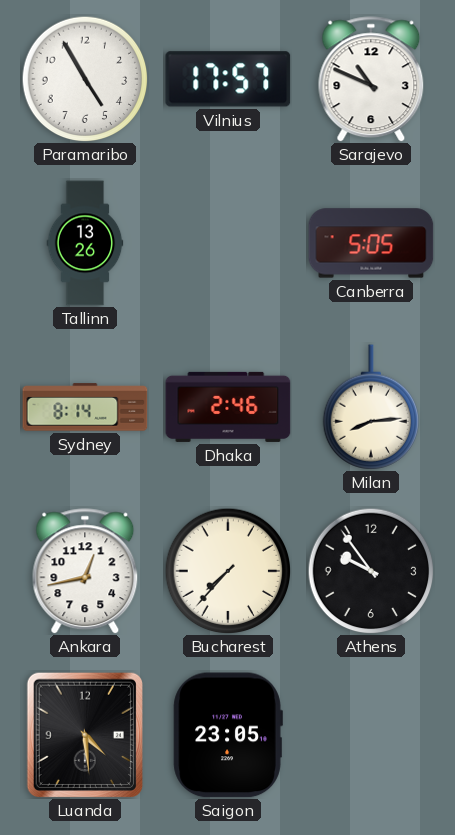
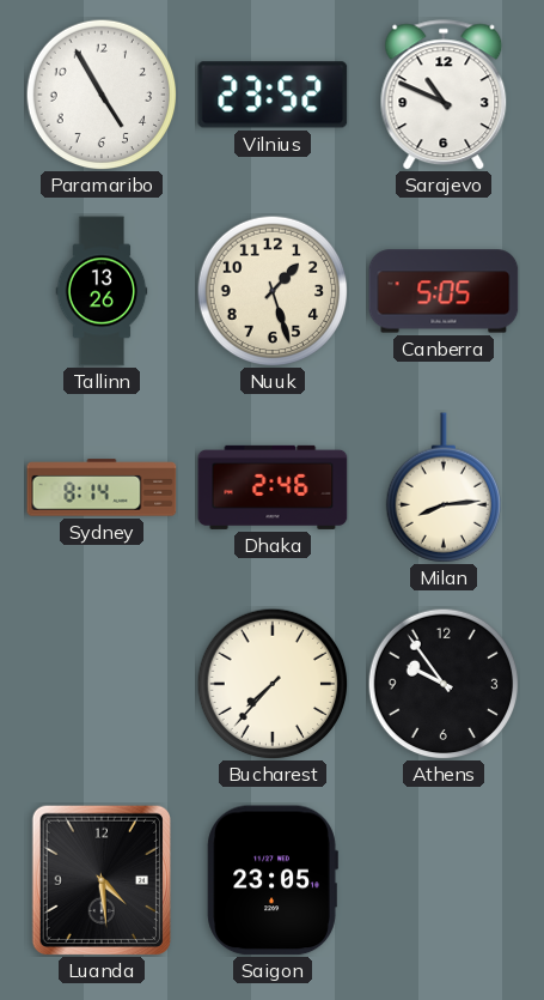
Vilnius: 17:57 -> 23:52 (273, 95)
Nuuk: none -> 1:27 (273, 291)
Ankara: 12:43 -> none (85, 571)
